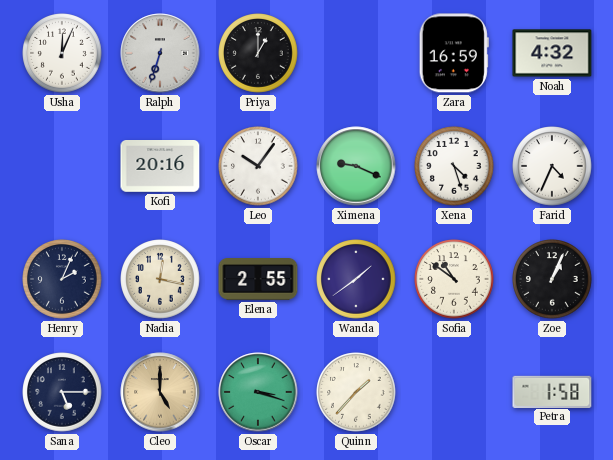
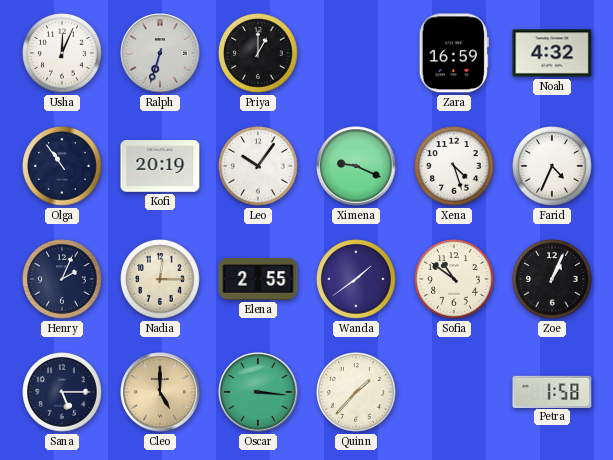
Olga: none -> 10:54 (62, 166)
Kofi: 20:16 -> 20:19 (160, 167)
Nadia: 12:17 -> 12:15 (160, 279)
Oscar: 3:18 -> 3:16 (258, 392)
